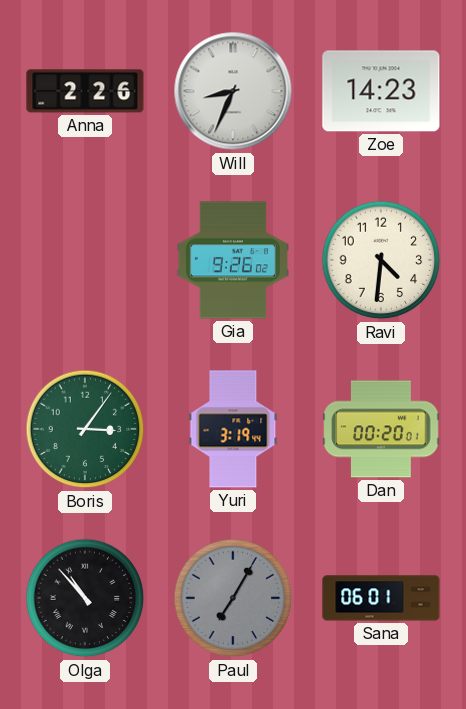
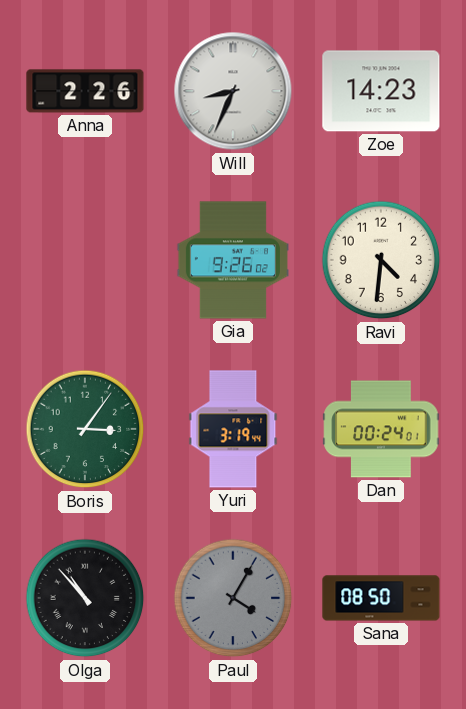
Dan: 00:20 -> 00:24 (381, 429)
Paul: 7:05 -> 4:05 (233, 598)
Sana: 06:01 -> 08:50 (381, 598)
